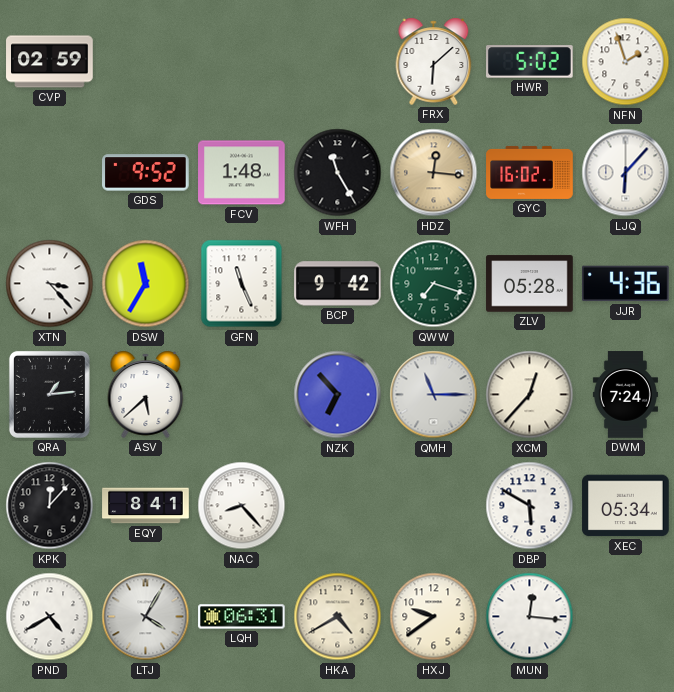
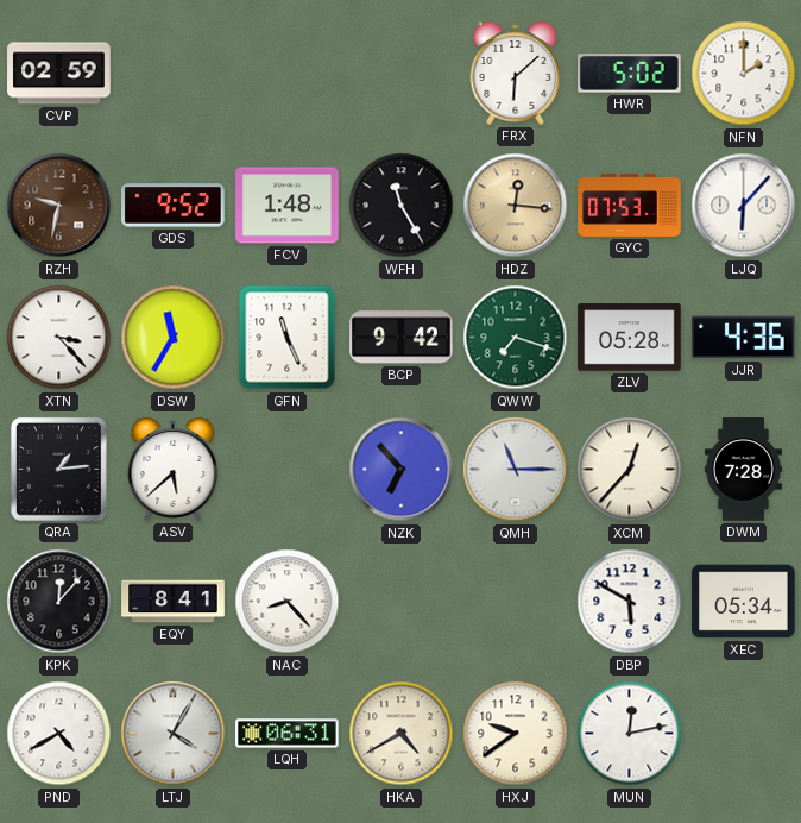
NFN: 1:57 -> 2:00 (744, 74)
RZH: none -> 9:32 (59, 206)
GYC: 16:02 -> 07:53 (630, 205)
DWM: 7:24 -> 7:28 (743, 470)
MUN: 12:16 -> 12:13 (630, 734)
